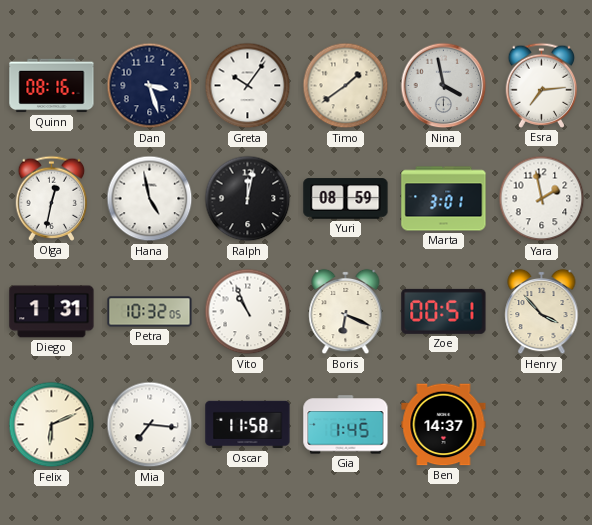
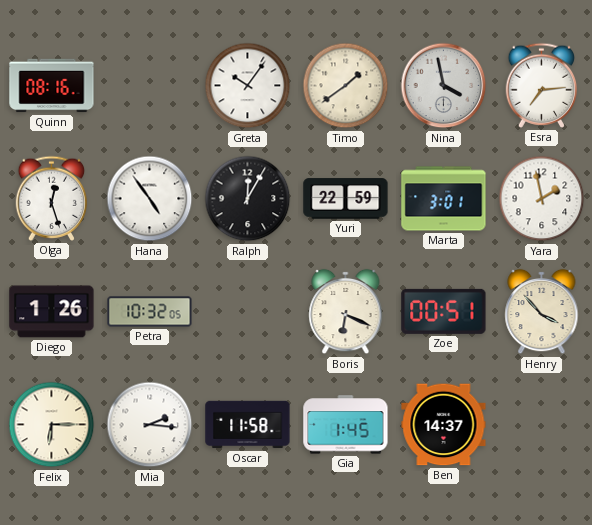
Dan: 3:27 -> none (150, 86)
Olga: 12:32 -> 12:27 (52, 198)
Hana: 4:58 -> 4:54 (150, 199)
Ralph: 12:02 -> 12:05 (248, 199)
Yuri: 08:59 -> 22:59 (346, 199)
Diego: 1:31 -> 1:26 (52, 312)
Vito: 10:56 -> none (248, 312)
Felix: 6:11 -> 6:15 (52, 425)
Mia: 7:16 -> 2:16 (150, 425)
